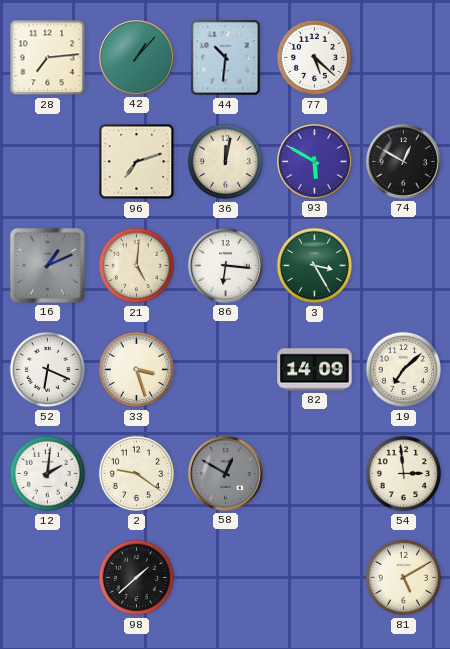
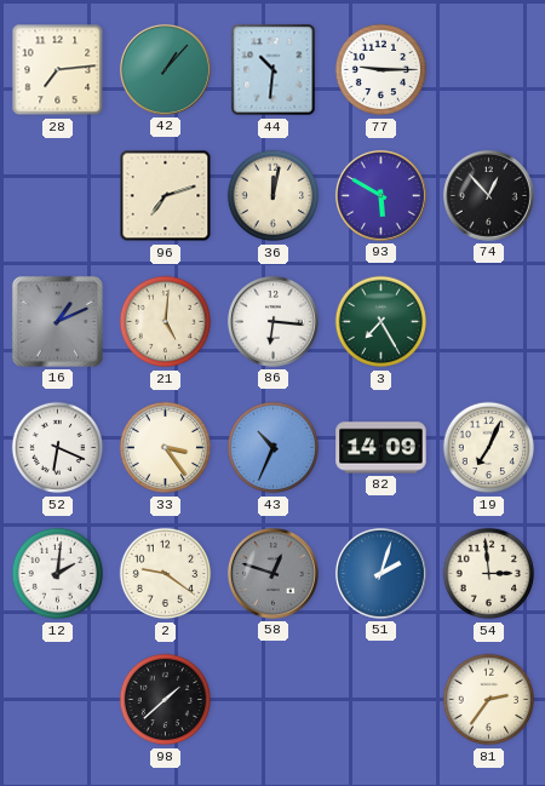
77: 5:22 -> 9:15 (381, 70)
74: 12:50 -> 12:53 (488, 195)
3: 3:25 -> 7:25 (381, 322)
33: 3:27 -> 3:24 (166, 448)
43: none -> 10:34 (274, 448)
19: 7:08 -> 7:04 (489, 448)
58: 12:50 -> 12:48 (272, 573)
51: none -> 2:03 (380, 573)
81: 5:10 -> 2:36 (489, 700)
